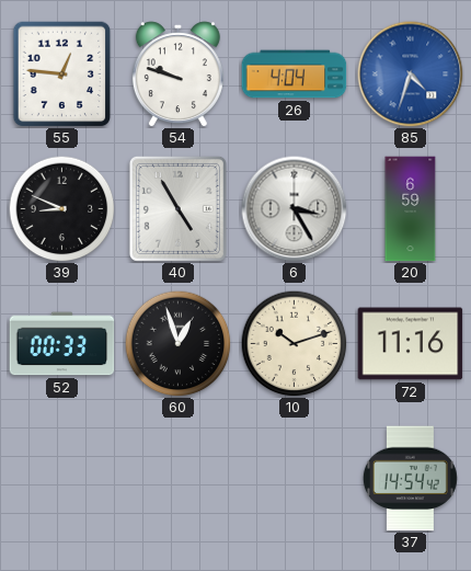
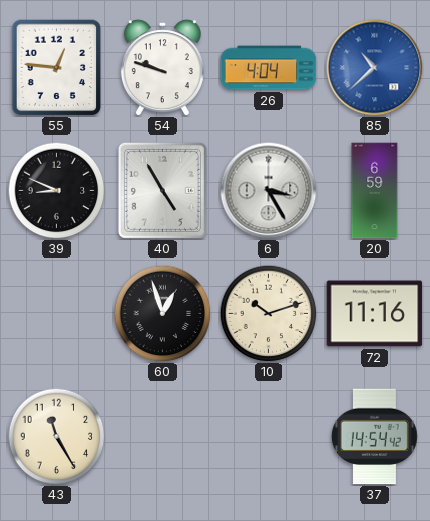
85: 4:33 -> 10:38 (375, 68)
52: 00:33 -> none (62, 344)
43: none -> 11:25 (56, 436)
